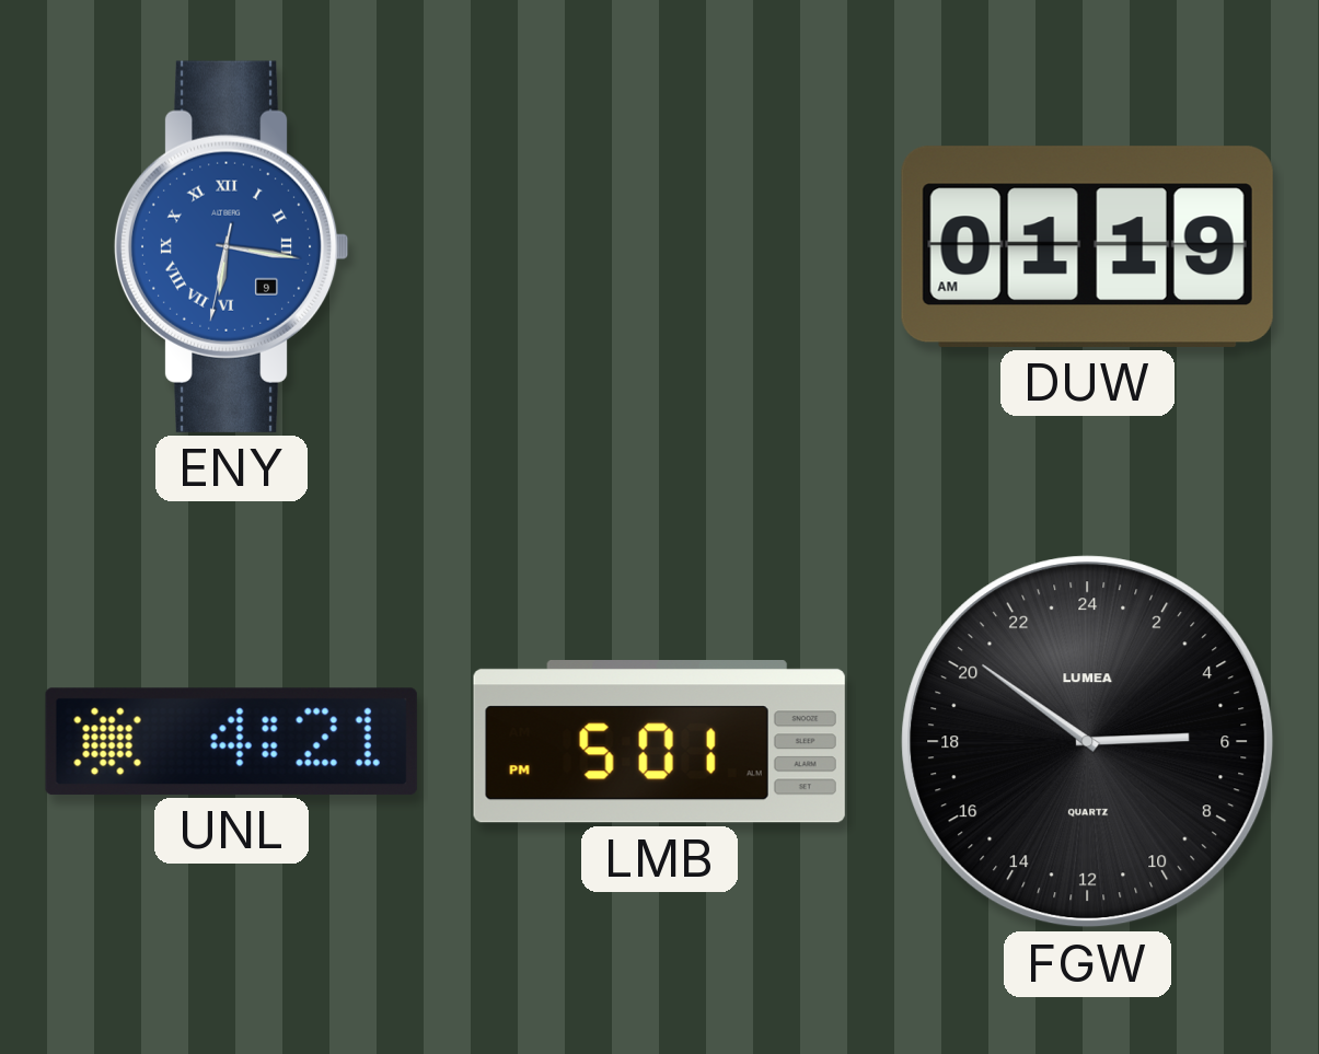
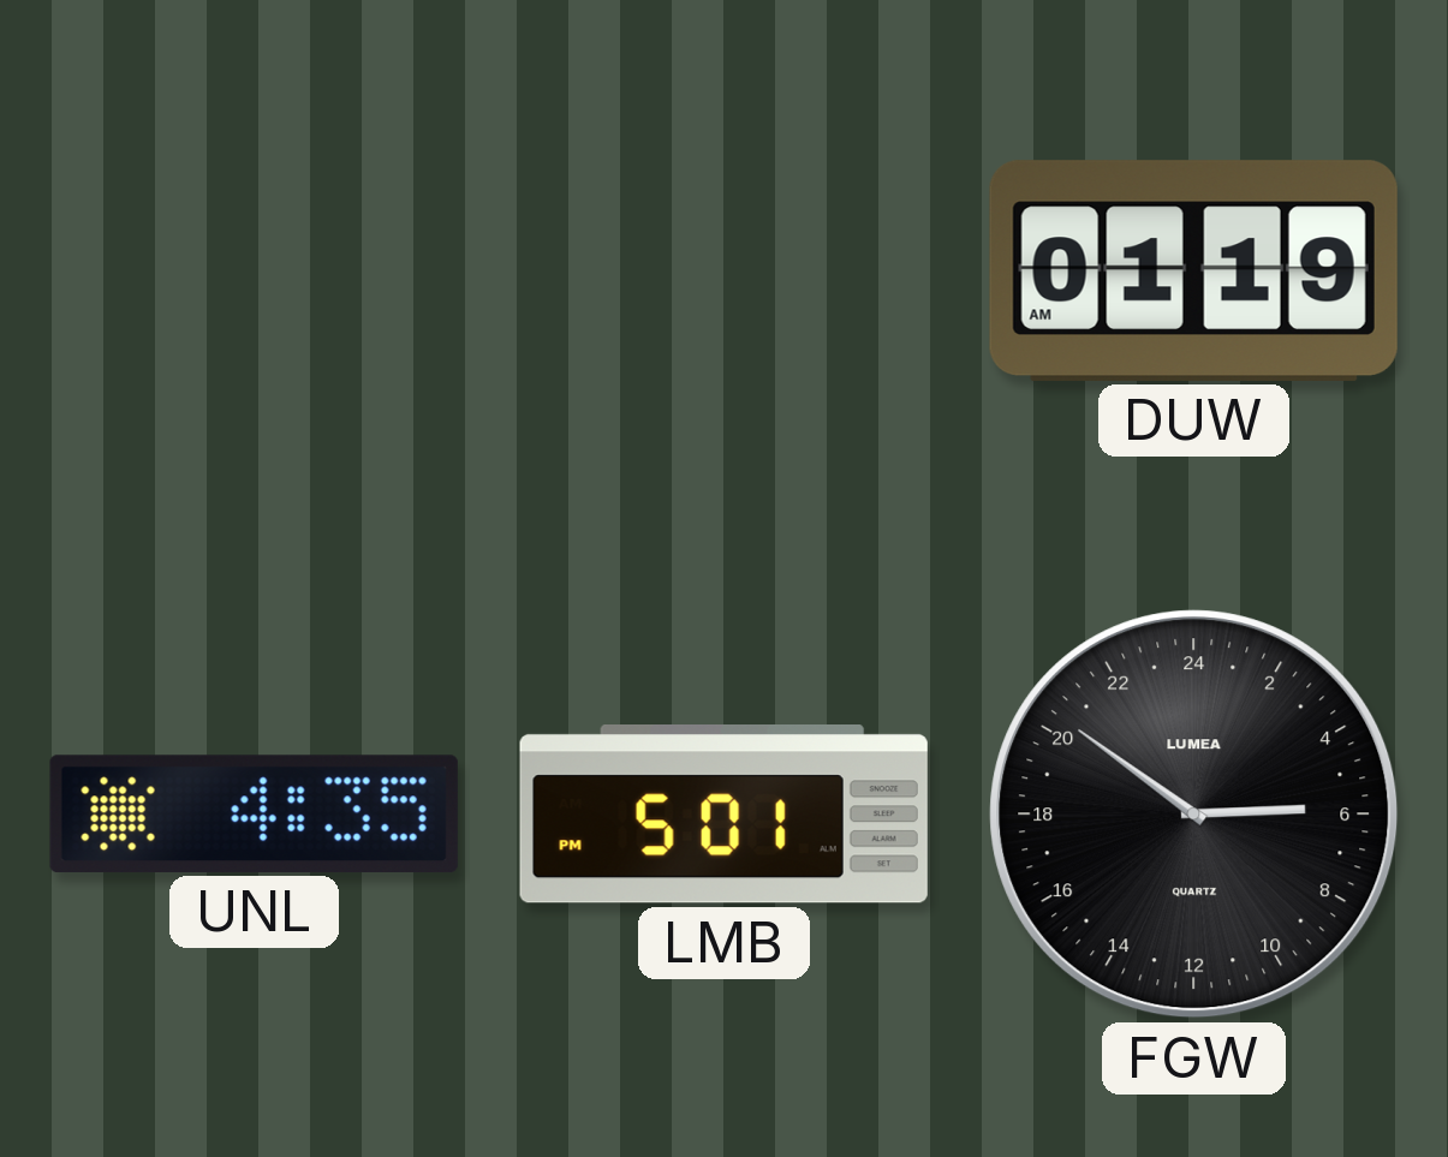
ENY: 6:16 -> none (231, 246)
UNL: 4:21 -> 4:35 (254, 813)
